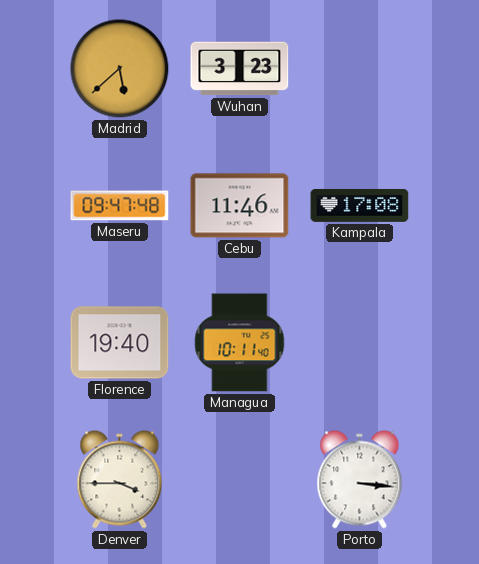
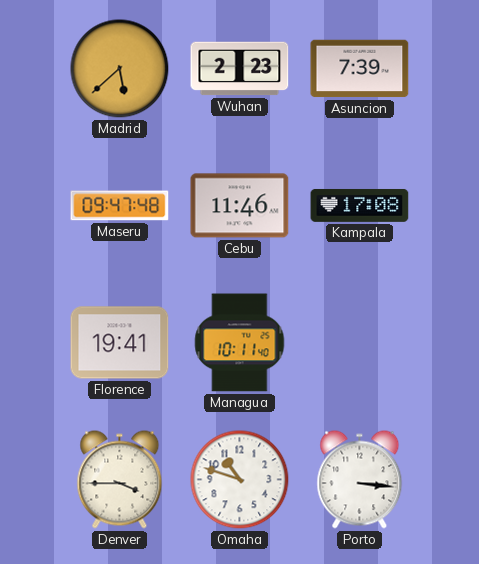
Wuhan: 3:23 -> 2:23 (240, 69)
Asuncion: none -> 7:39 (360, 69)
Florence: 19:40 -> 19:41 (120, 343)
Omaha: none -> 10:48 (240, 480)
